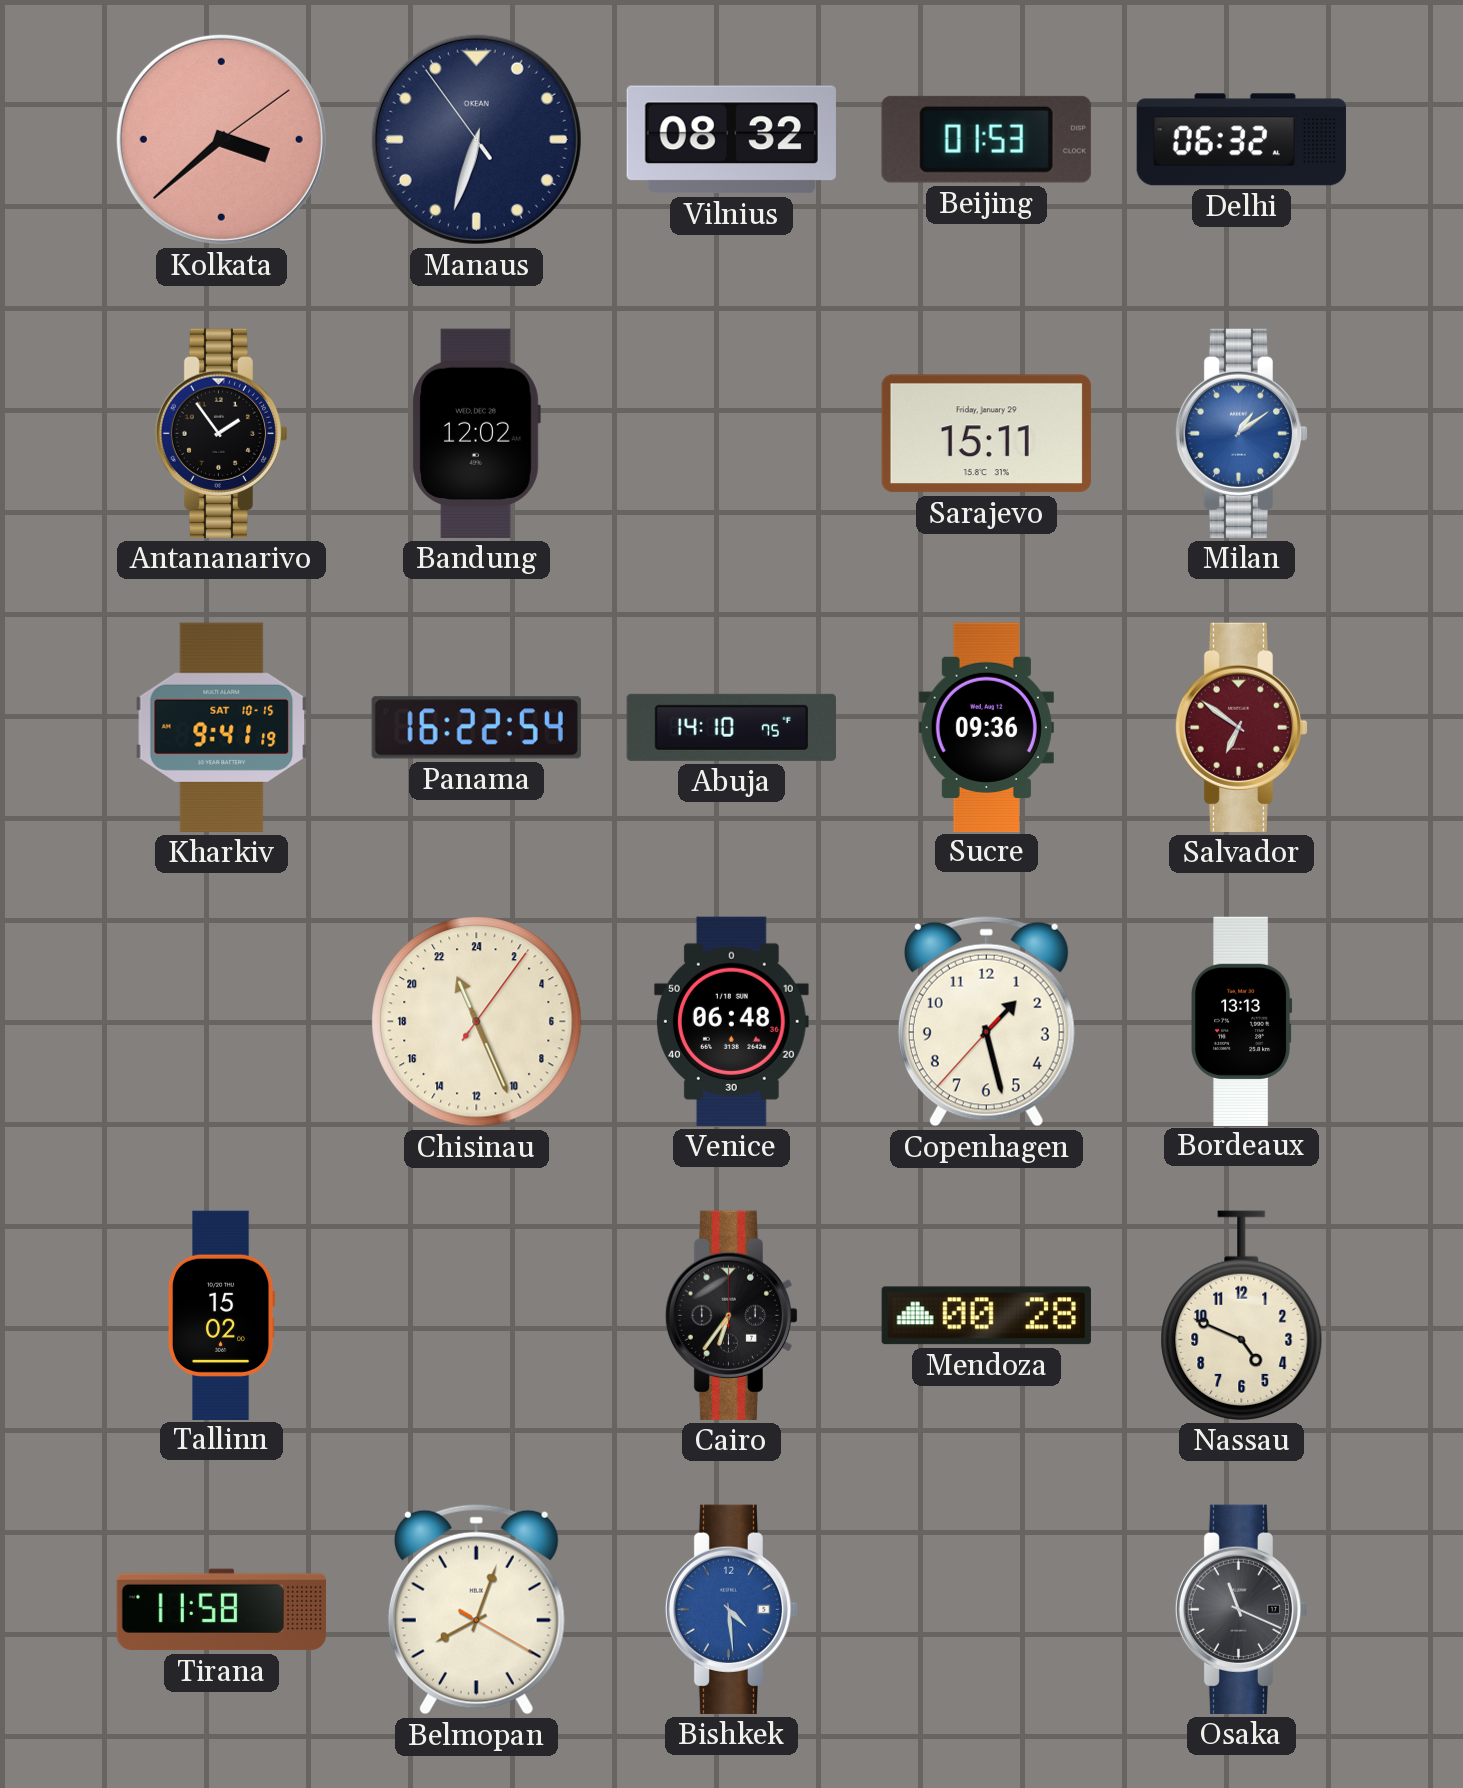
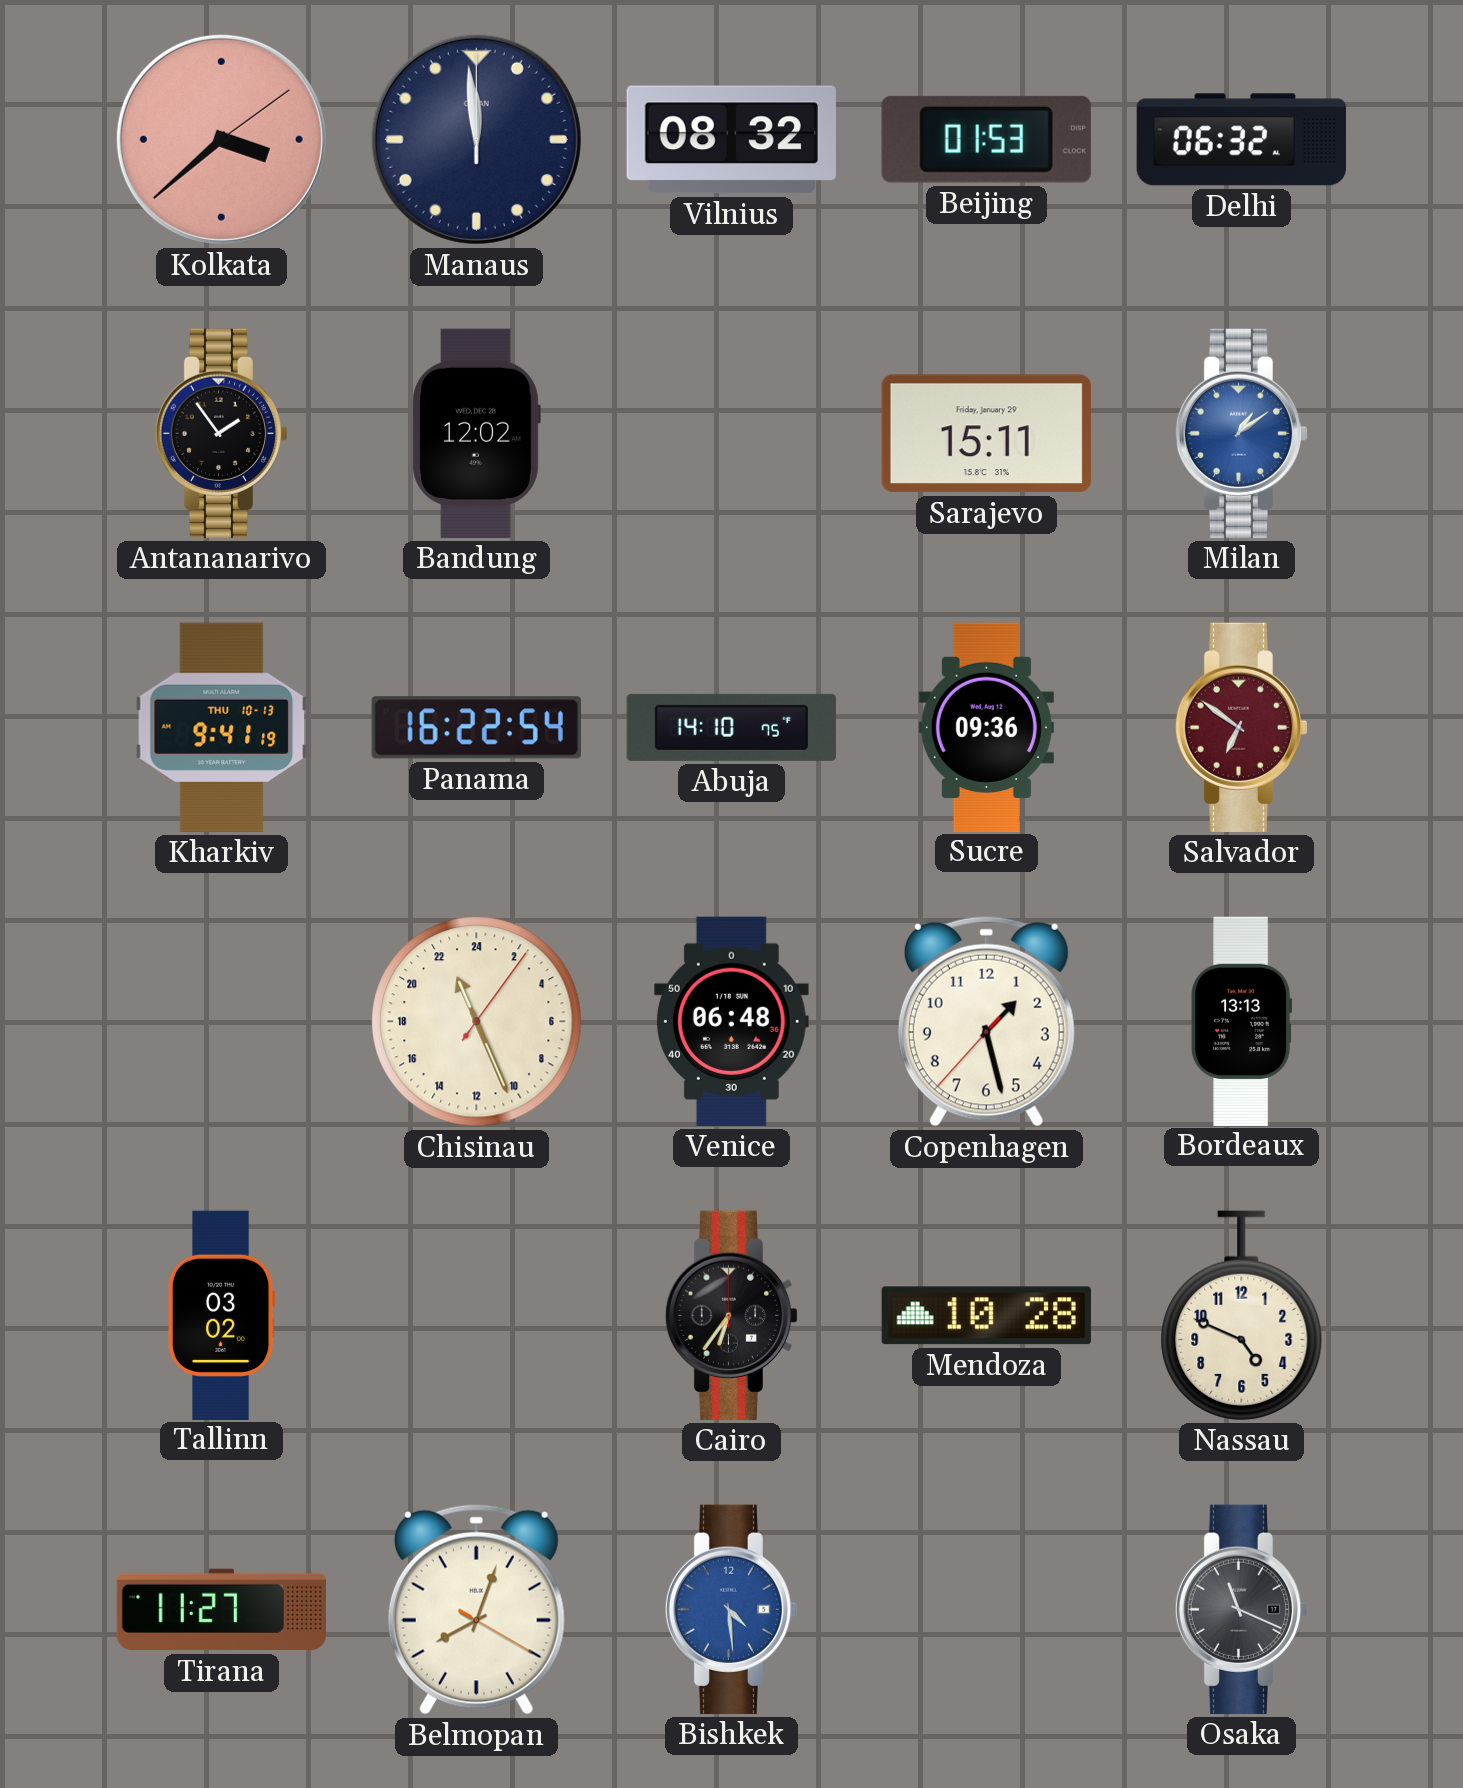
Manaus: 6:32 -> 11:59 (476, 139)
Kharkiv date: SAT 10-15 -> THU 10-13 (222, 727)
Tallinn: 15:02 -> 03:02 (221, 1315)
Mendoza: 00:28 -> 10:28 (986, 1316)
Tirana: 11:58 -> 11:27 (221, 1610)
